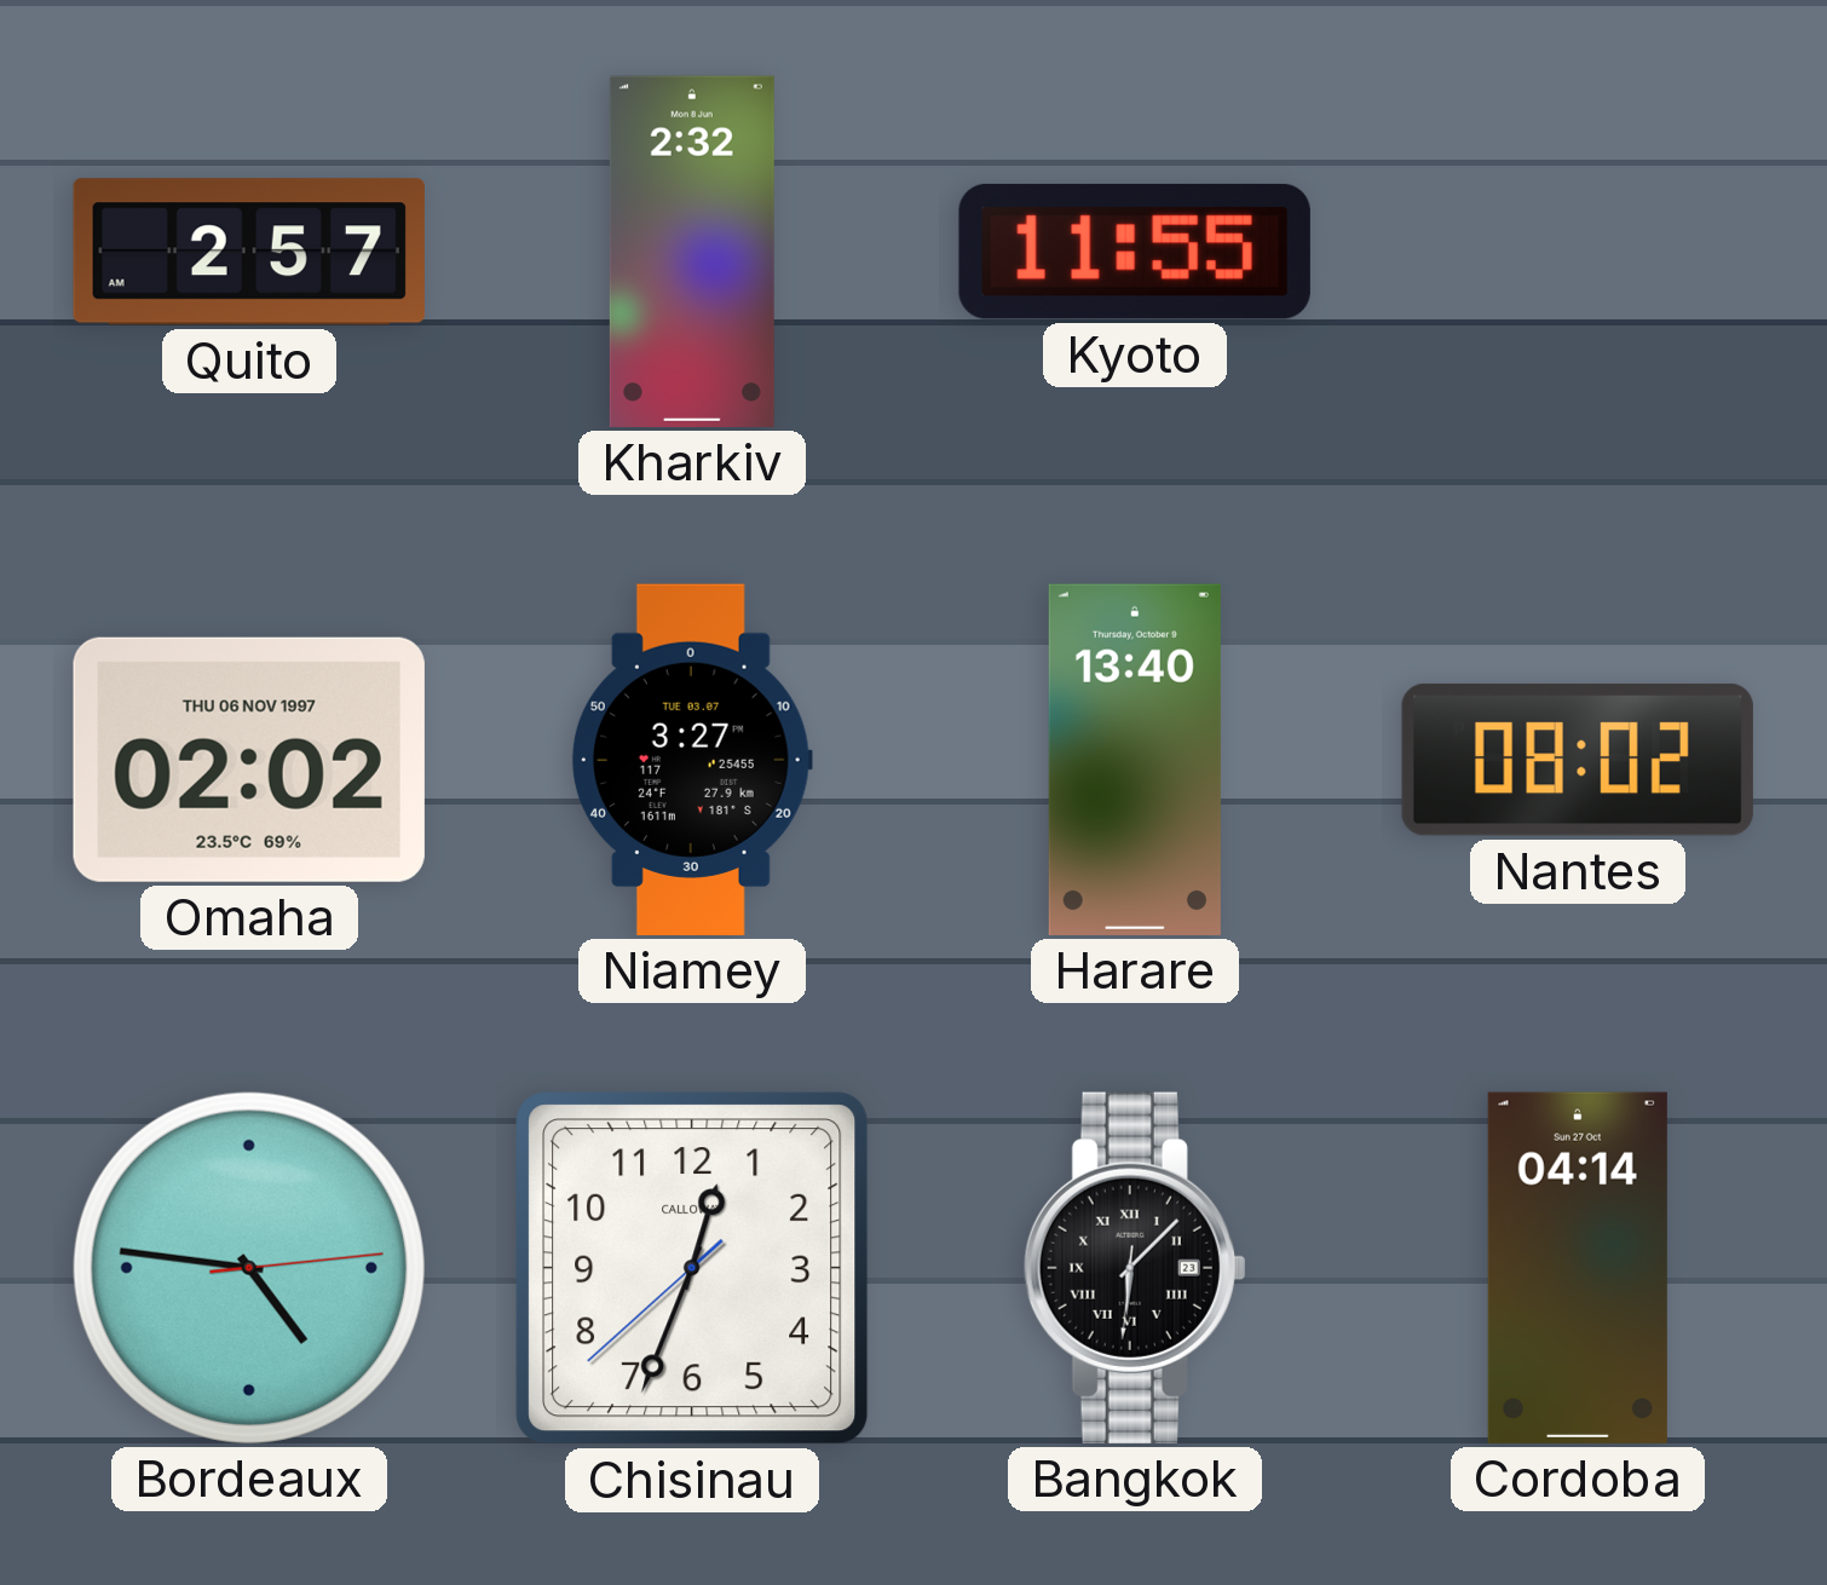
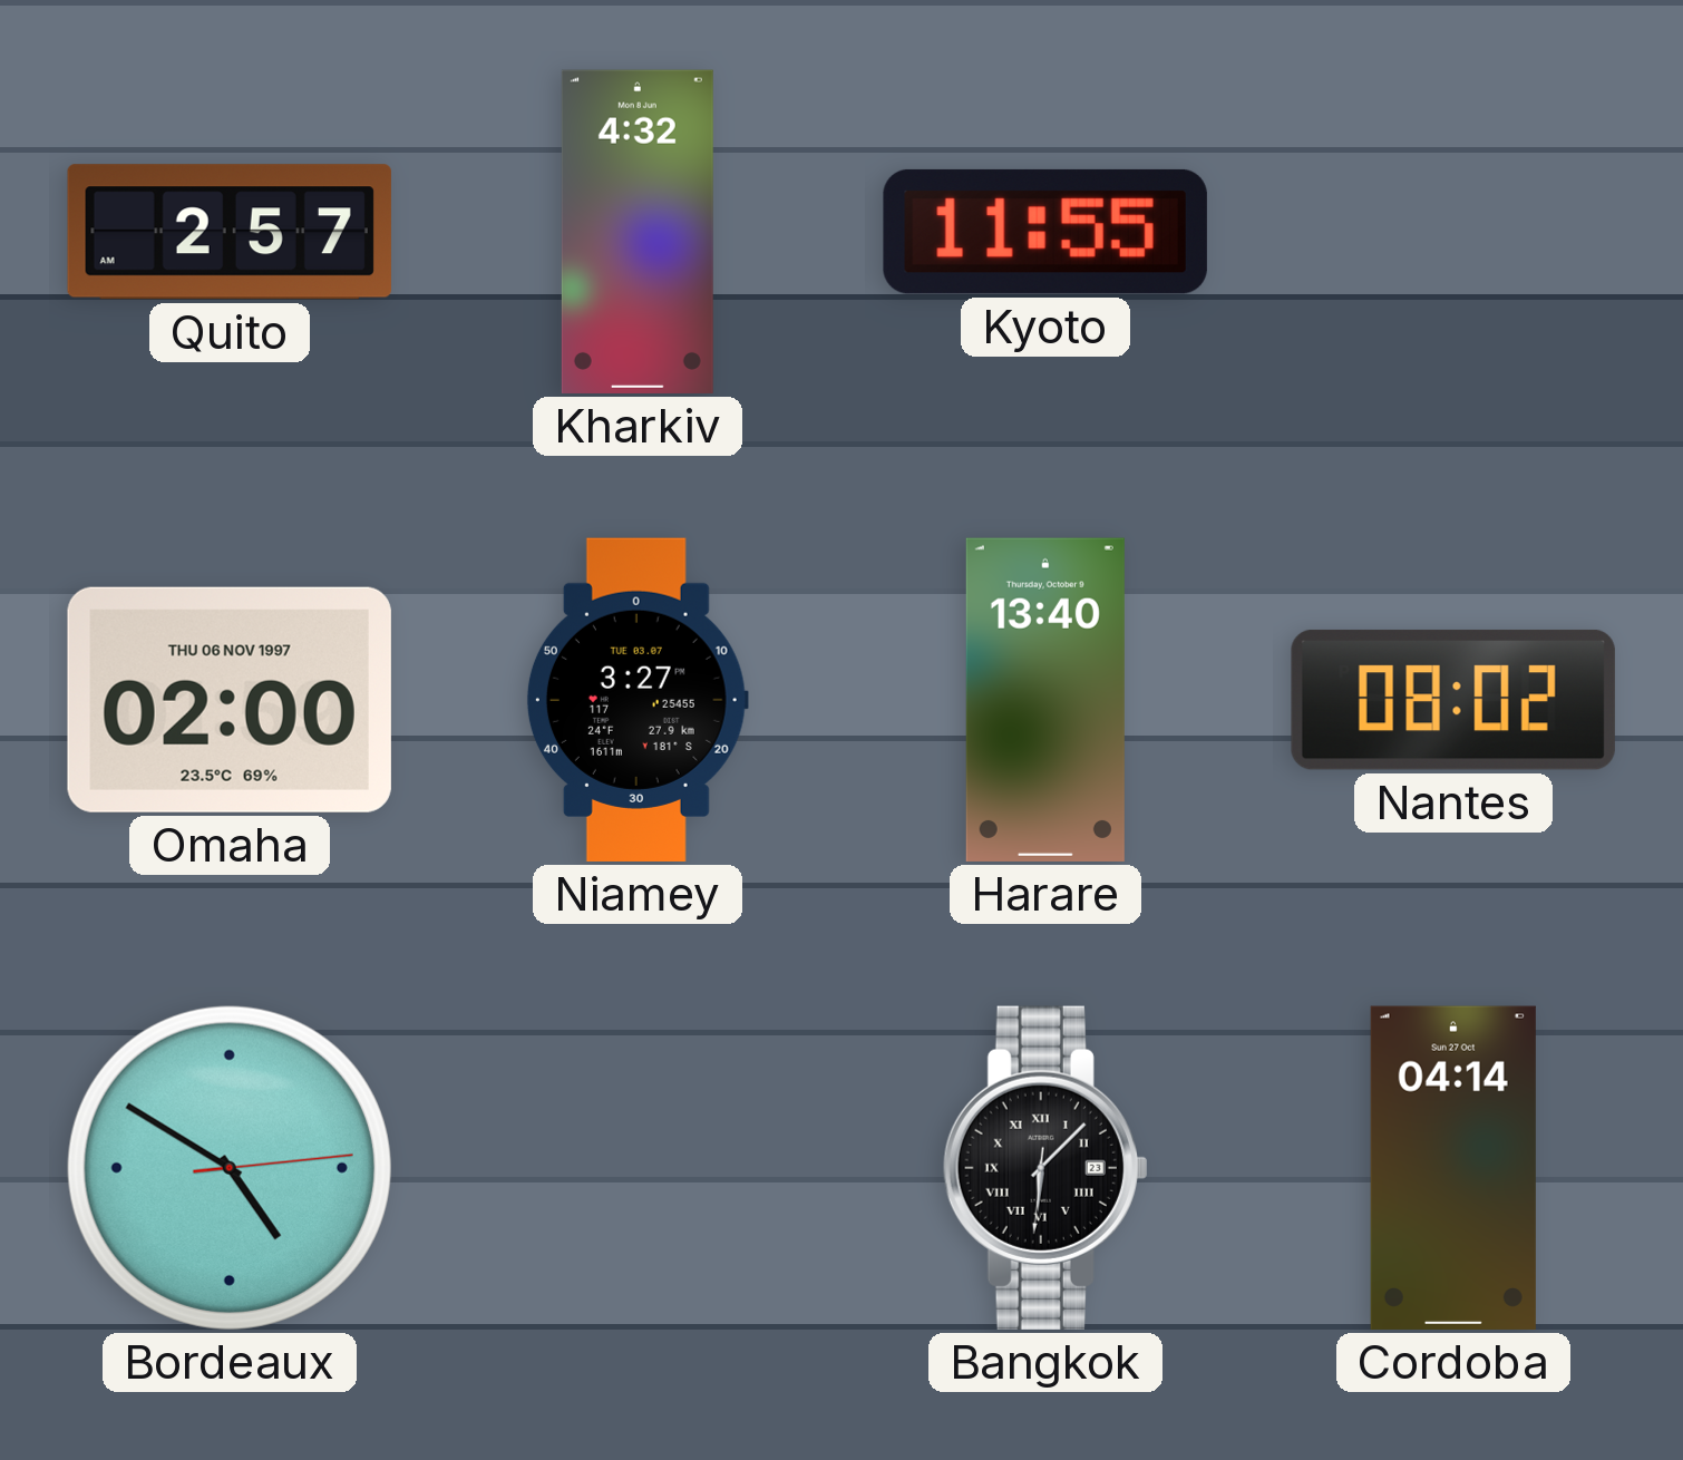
Kharkiv: 2:32 -> 4:32 (638, 232)
Omaha: 02:02 -> 02:00 (230, 700)
Bordeaux: 4:46 -> 4:50 (230, 1168)
Chisinau: 12:33 -> none (692, 1268)
